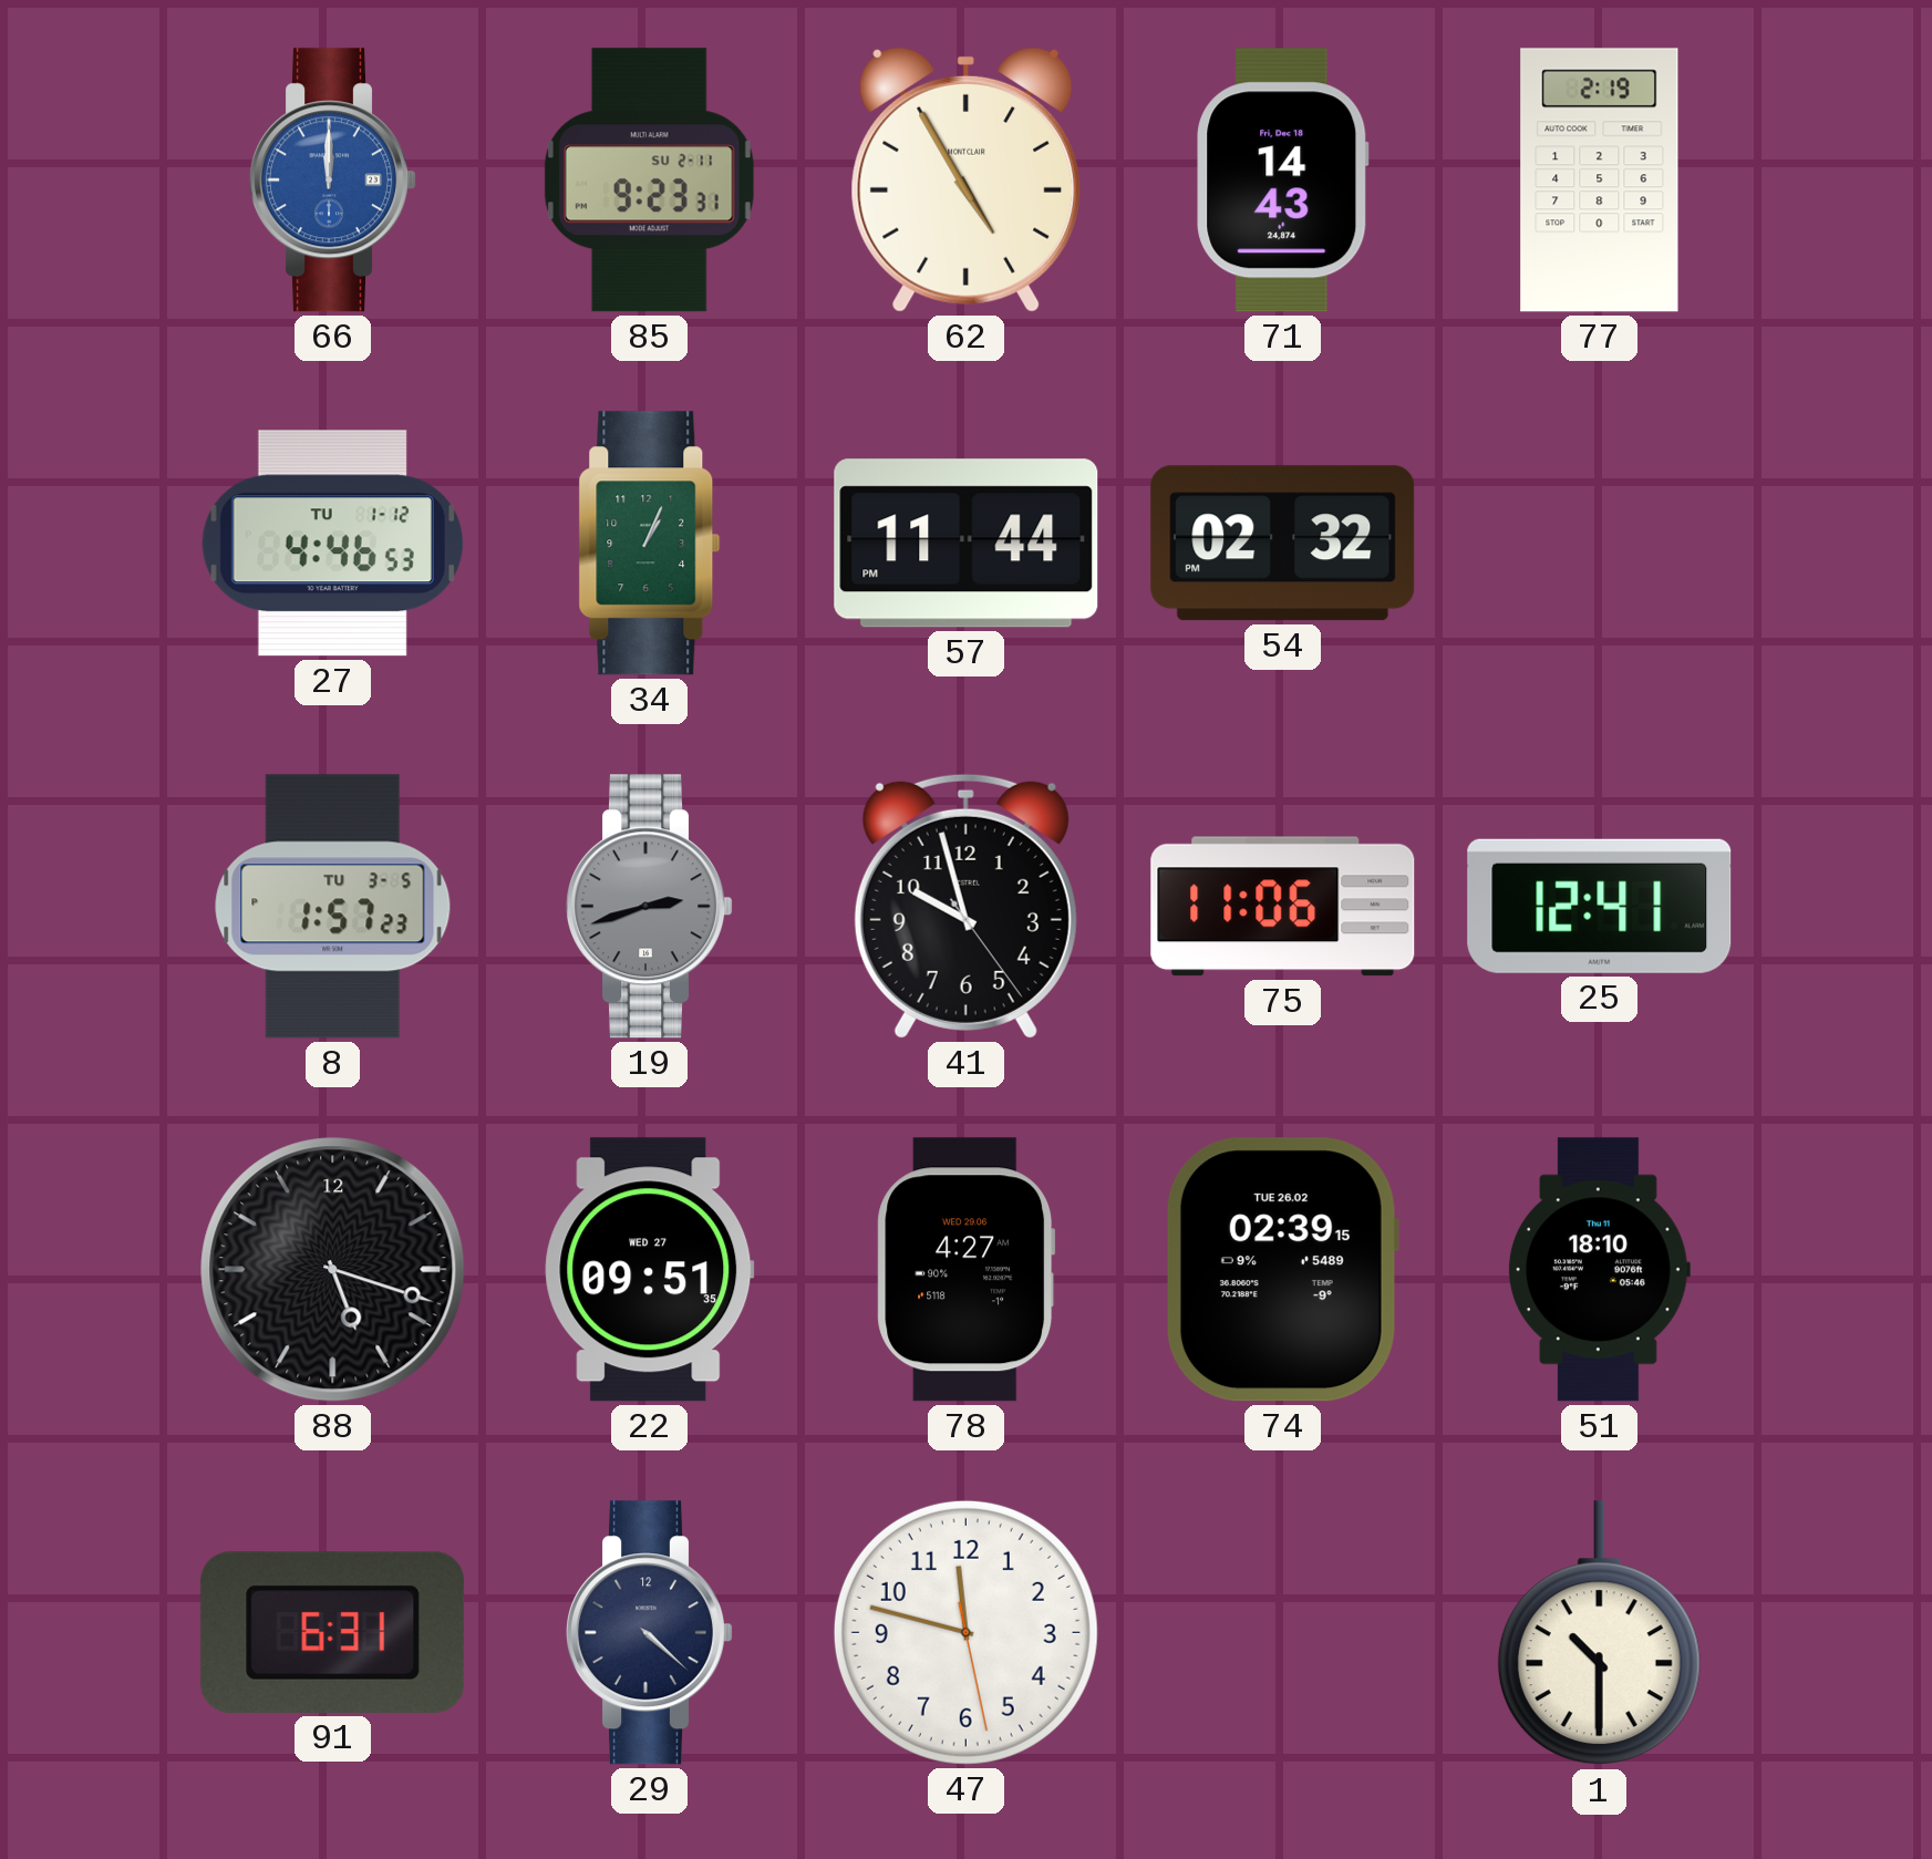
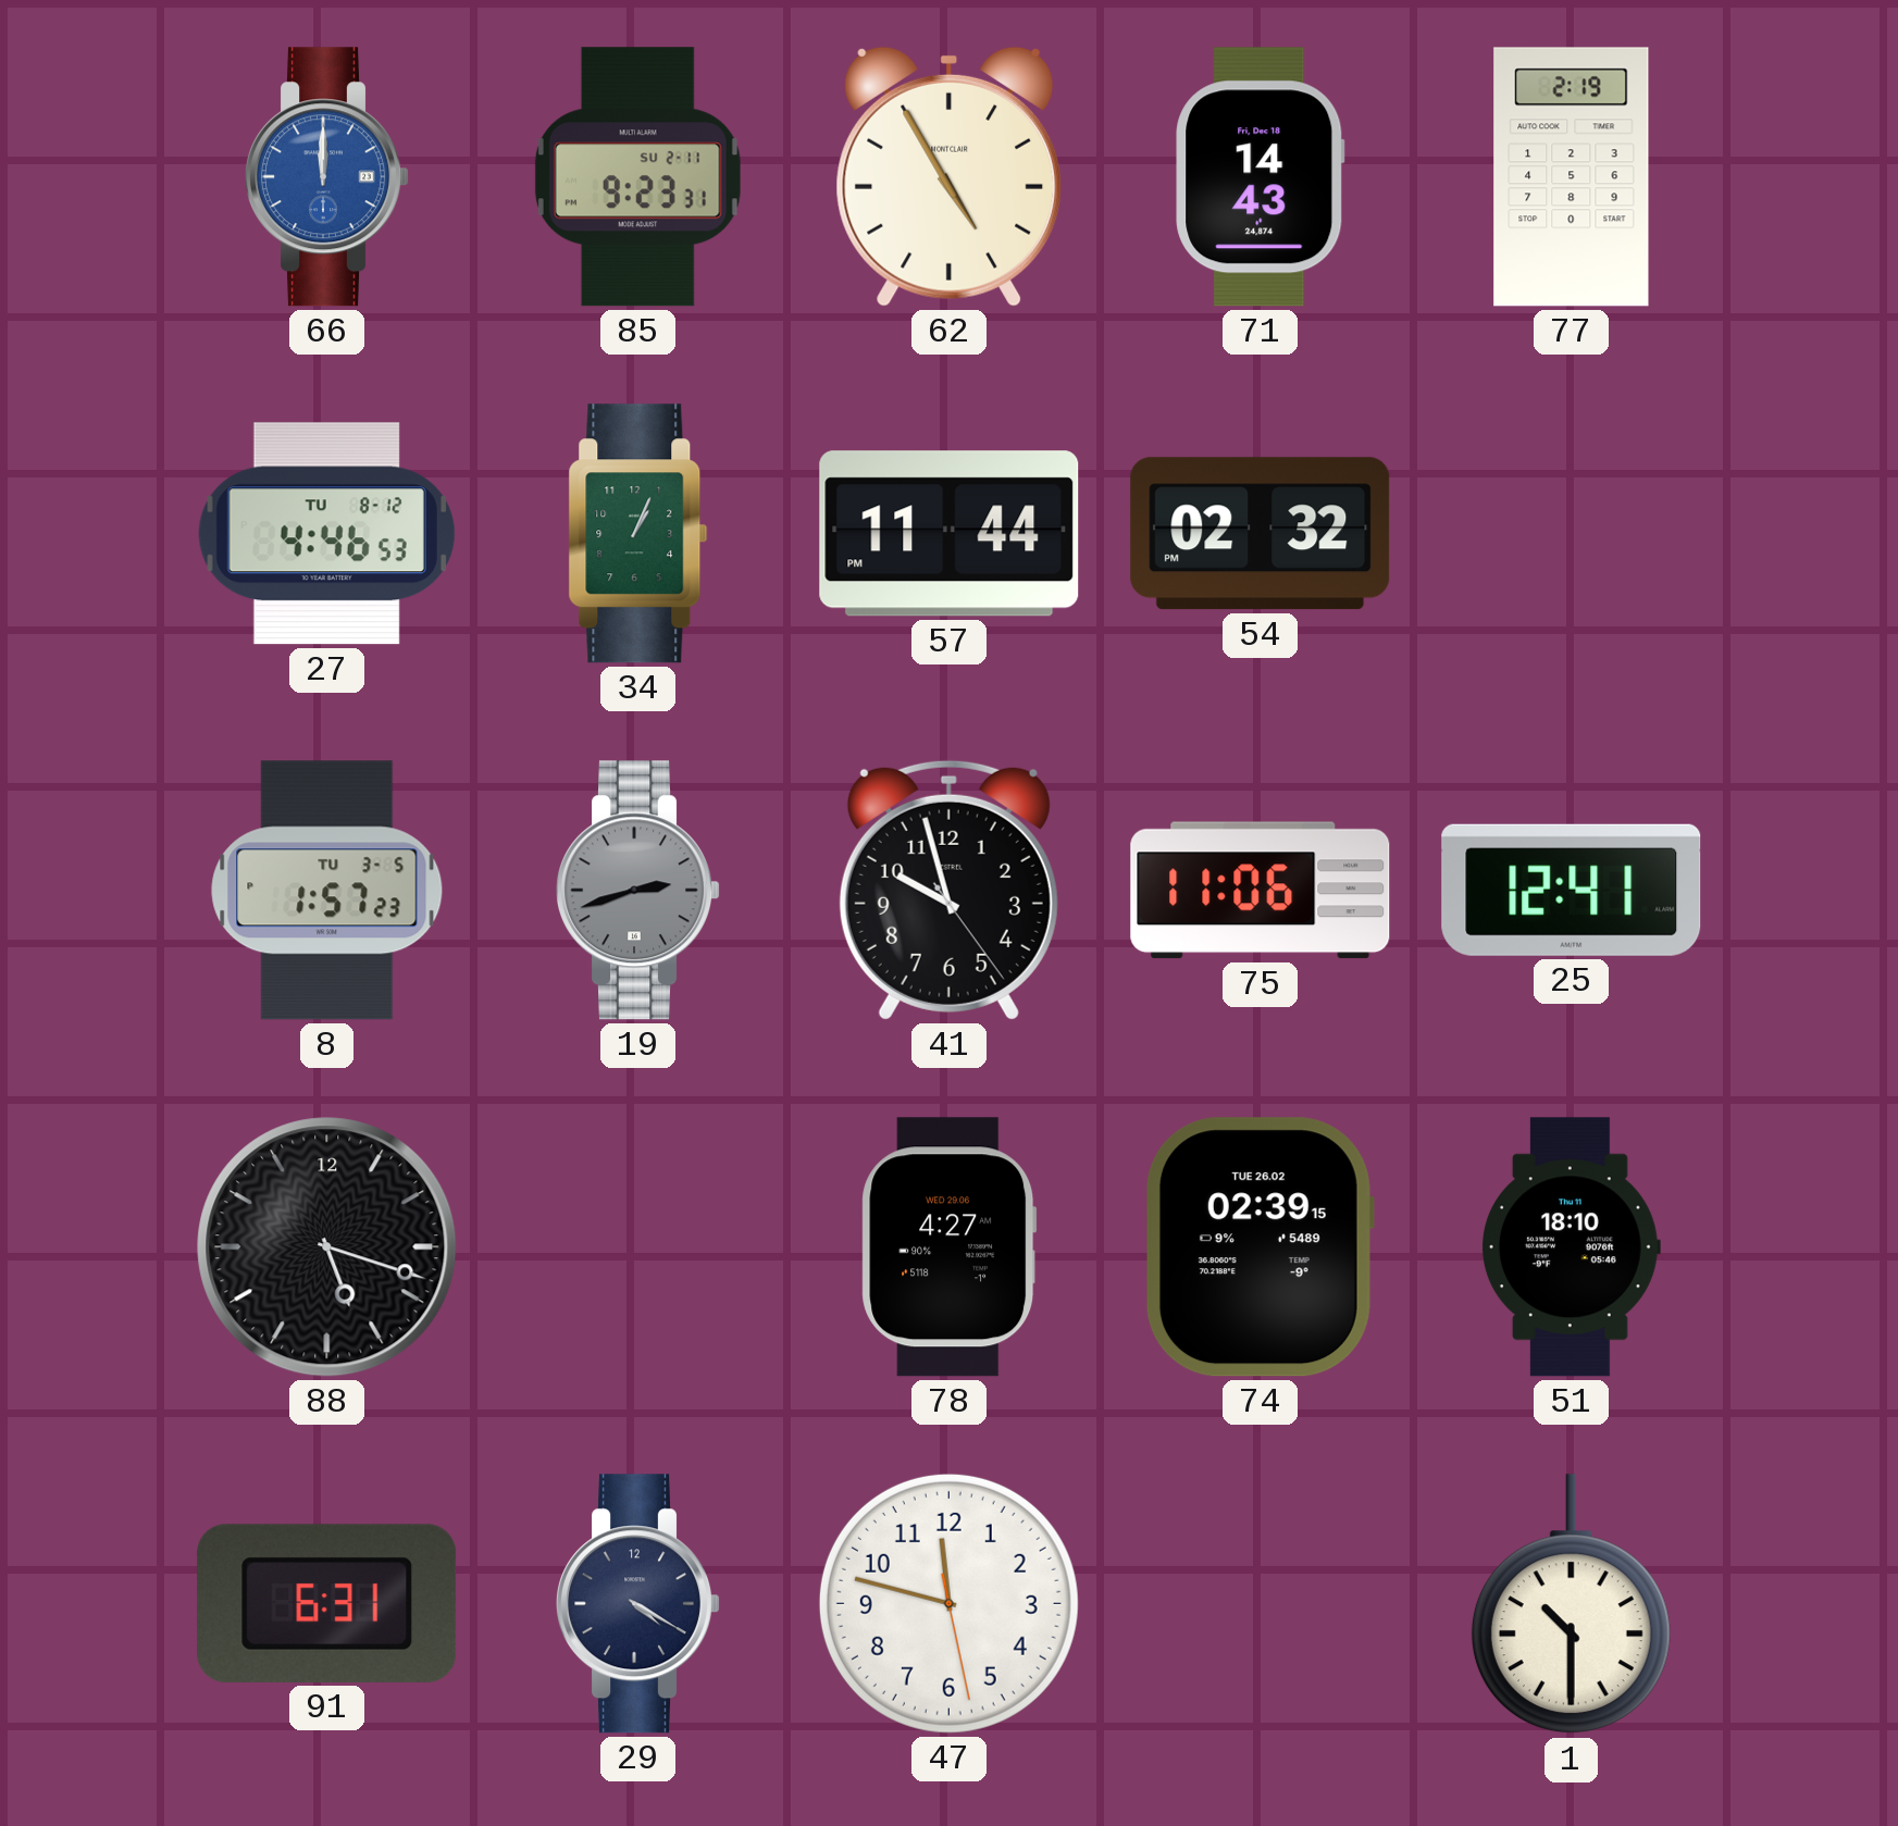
27 date: TU 1-12 -> TU 8-12 (326, 534)
22: 09:51 -> none (650, 1270)
29: 4:22 -> 4:20 (637, 1604)
